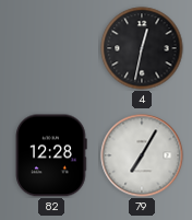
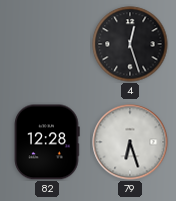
4: 12:32 -> 12:27 (130, 44)
79: 7:05 -> 6:27 (130, 142)
